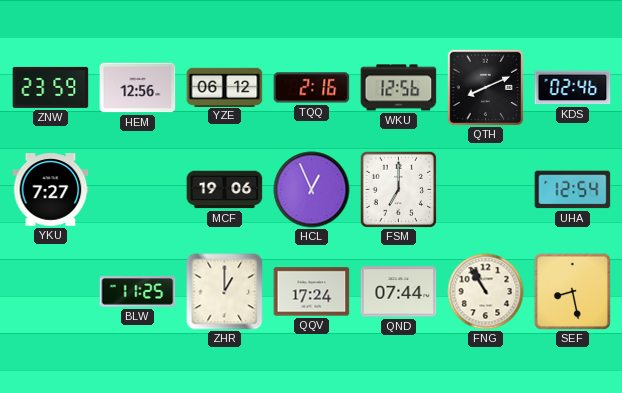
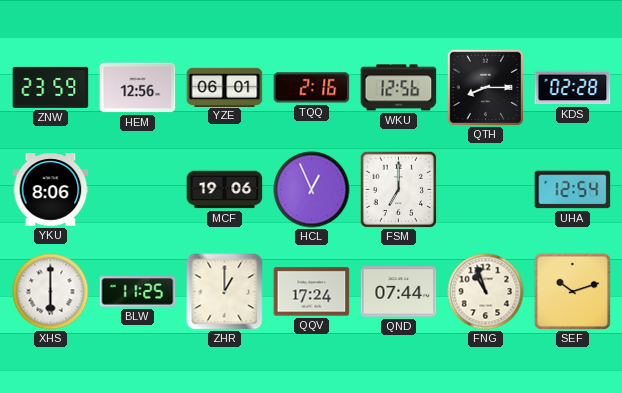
YZE: 06:12 -> 06:01 (225, 87)
QTH: 8:11 -> 8:15 (485, 87)
KDS: 02:46 -> 02:28 (573, 88)
YKU: 7:27 -> 8:06 (51, 190)
XHS: none -> 6:00 (51, 292)
FNG: 10:55 -> 10:57 (486, 292)
SEF: 8:28 -> 10:12 (572, 291)
